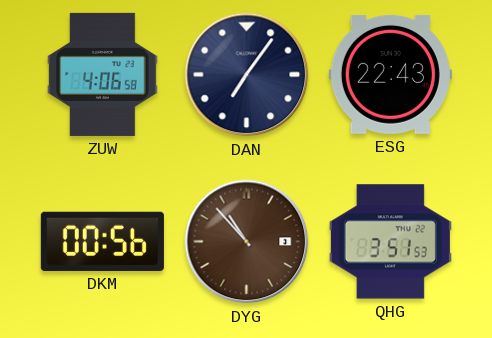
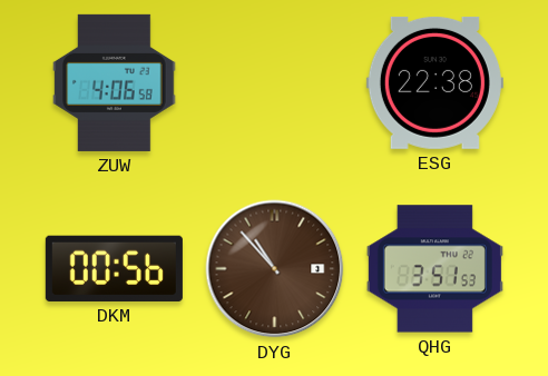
DAN: 7:06 -> none (247, 75)
ESG: 22:43 -> 22:38 (434, 82)
